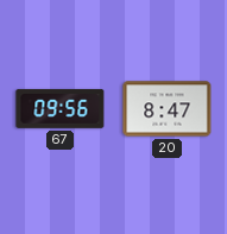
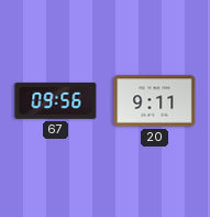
20: 8:47 -> 9:11 (155, 101)
